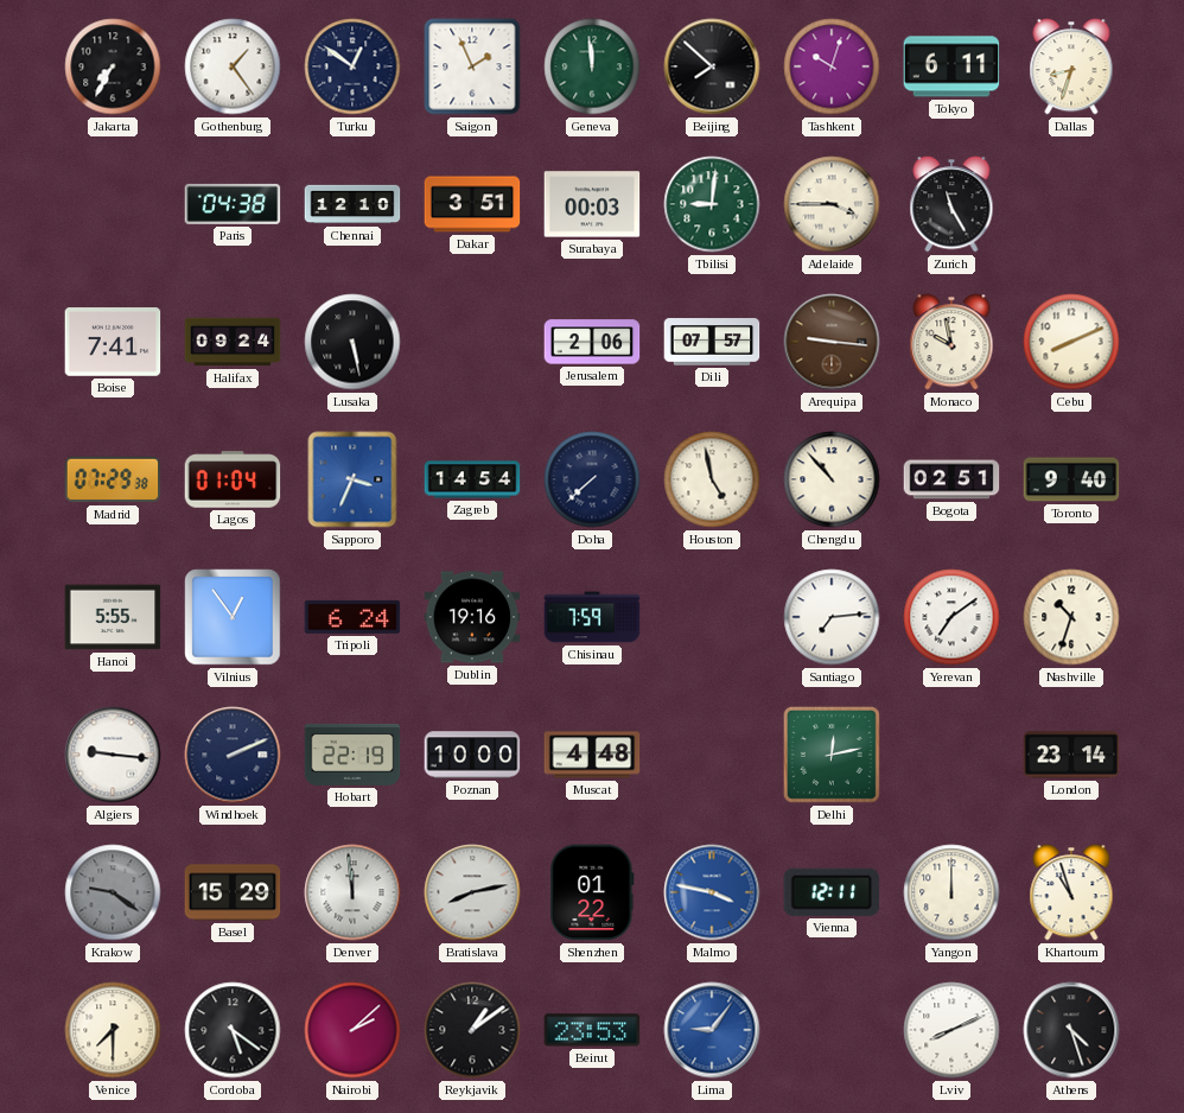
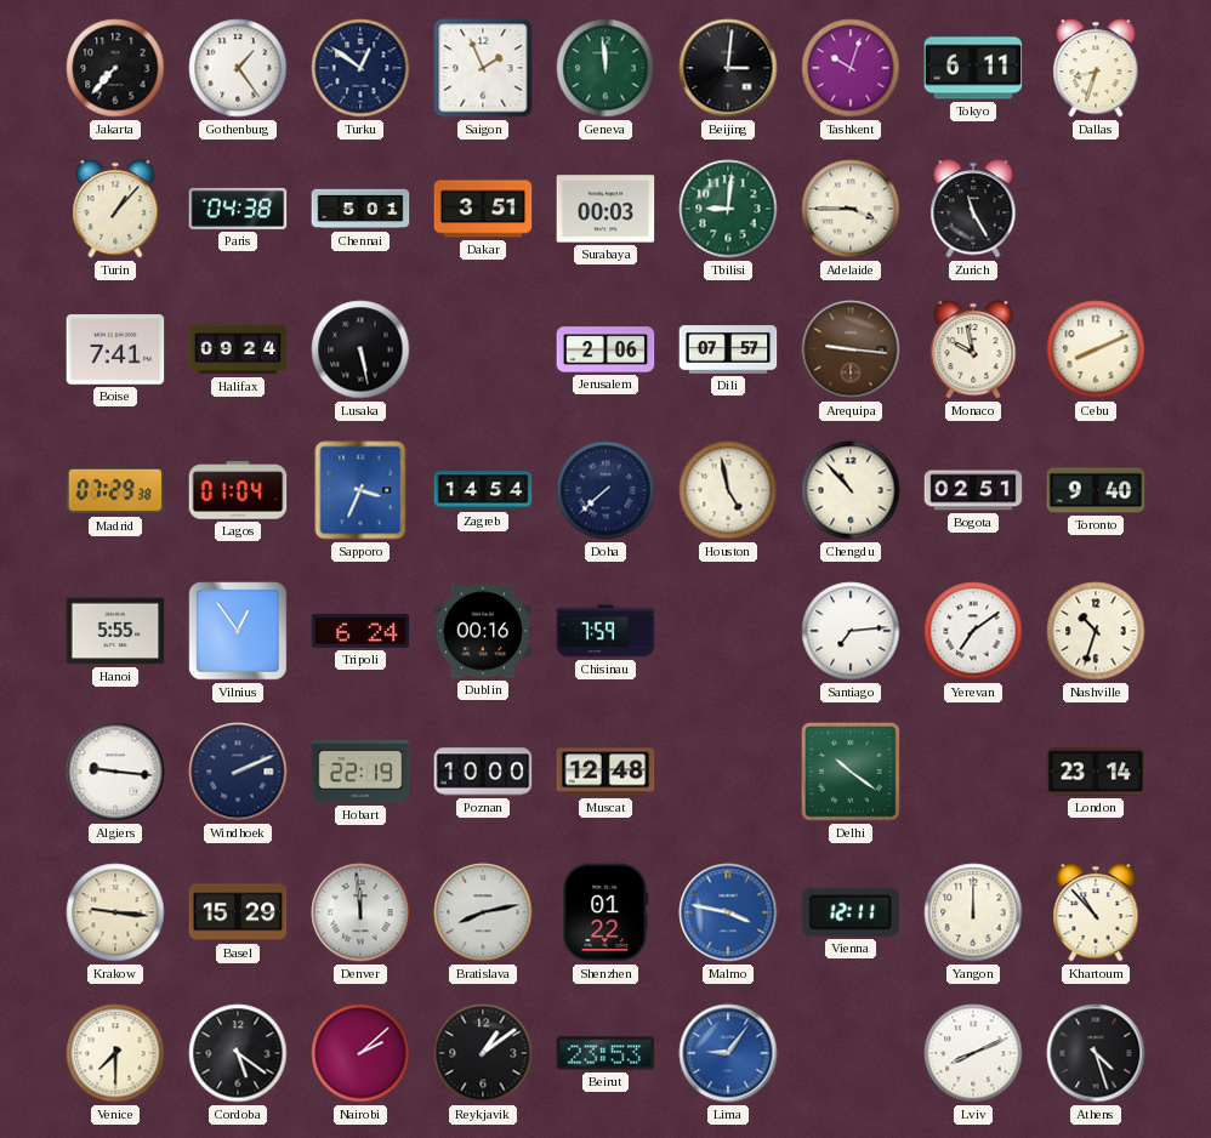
Jakarta: 7:35 -> 7:37 (115, 68)
Beijing: 7:52 -> 3:01 (728, 68)
Turin: none -> 1:07 (115, 209)
Chennai: 12:10 -> 5:01 (360, 209)
Dublin: 19:16 -> 00:16 (483, 631)
Muscat: 4:48 -> 12:48 (605, 772)
Delhi: 12:13 -> 10:21 (851, 772)
Krakow: 9:21 -> 9:16 (115, 912)
Krakow dial: grey -> cream (115, 912)
Khartoum: 10:57 -> 10:53 (1096, 912)
